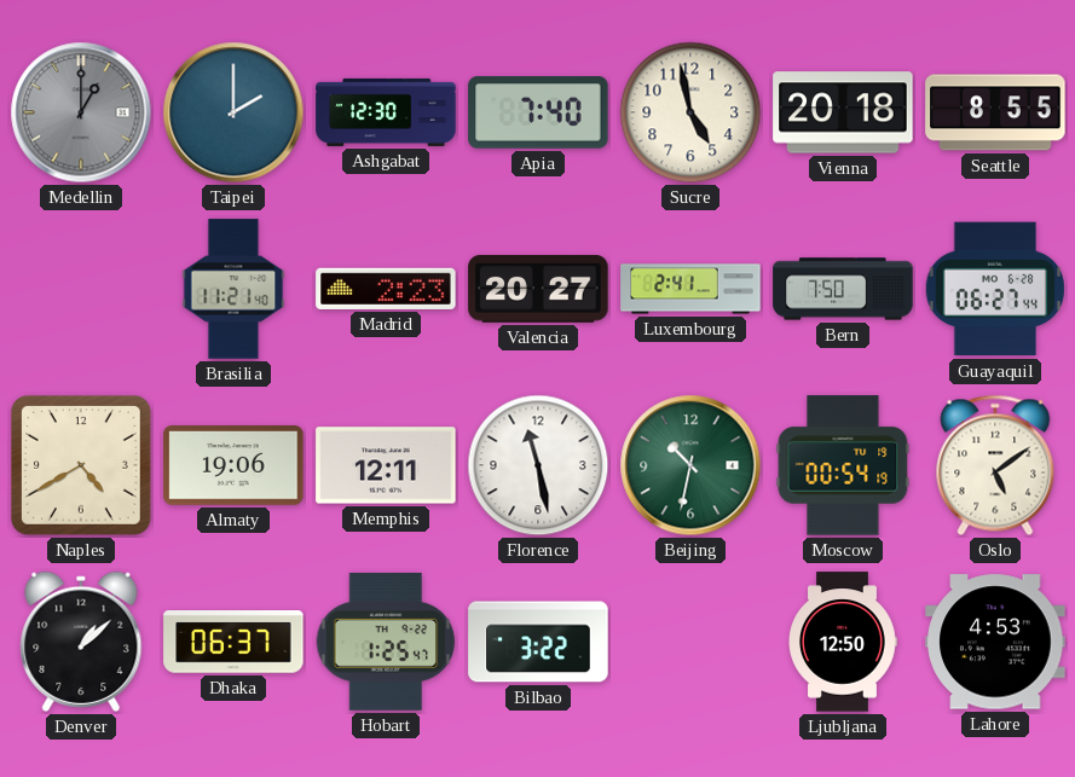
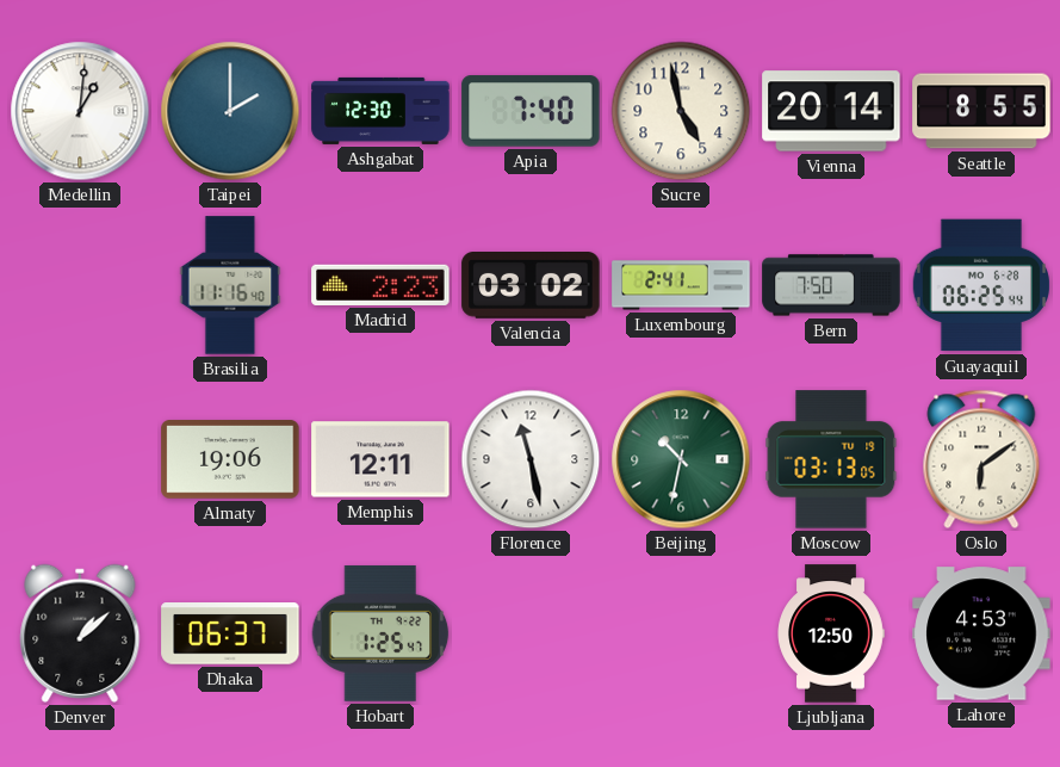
Medellin: 1:00 -> 1:01 (80, 111)
Medellin dial: grey -> white (80, 111)
Vienna: 20:18 -> 20:14 (831, 111)
Brasilia: 11:21 -> 11:16 (230, 285)
Valencia: 20:27 -> 03:02 (531, 285)
Guayaquil: 06:27 -> 06:25 (980, 285)
Naples: 4:40 -> none (81, 465)
Moscow: 00:54 -> 03:13 (831, 459)
Oslo: 5:09 -> 6:09 (981, 459)
Bilbao: 3:22 -> none (538, 642)
